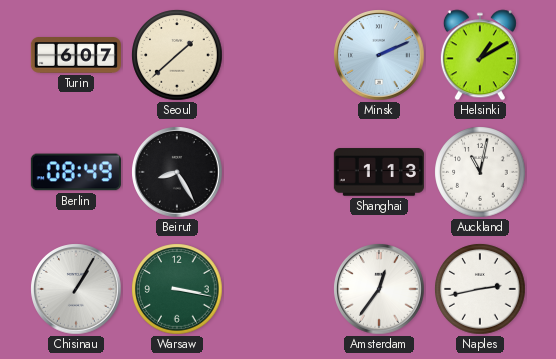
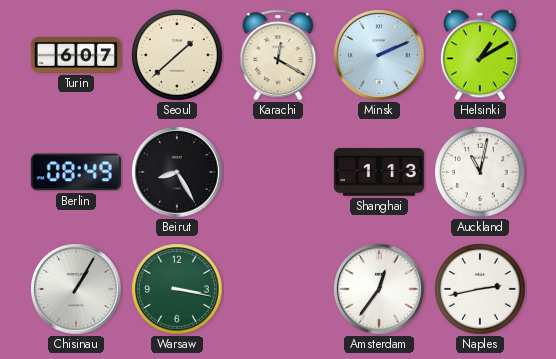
Karachi: none -> 12:20 (278, 55)
